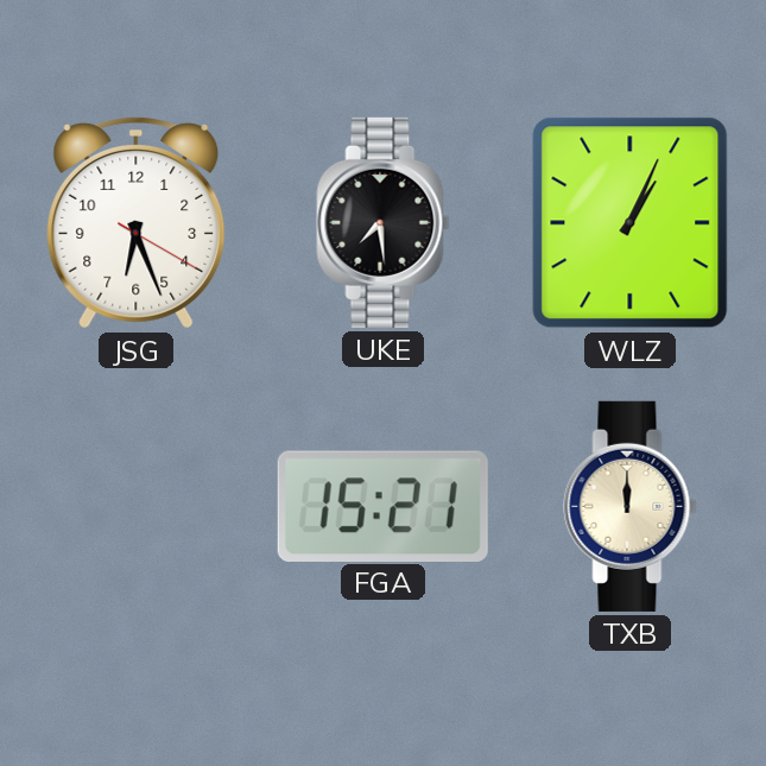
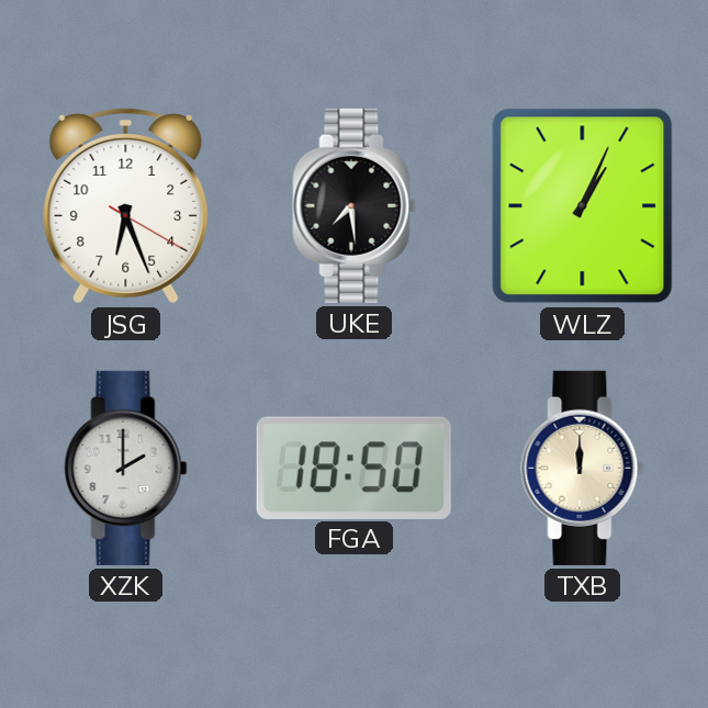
XZK: none -> 2:00 (126, 468)
FGA: 15:21 -> 18:50 (353, 468)
